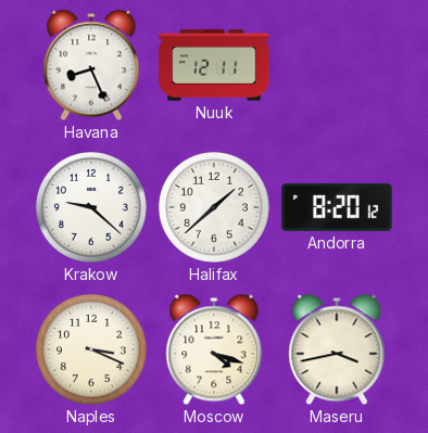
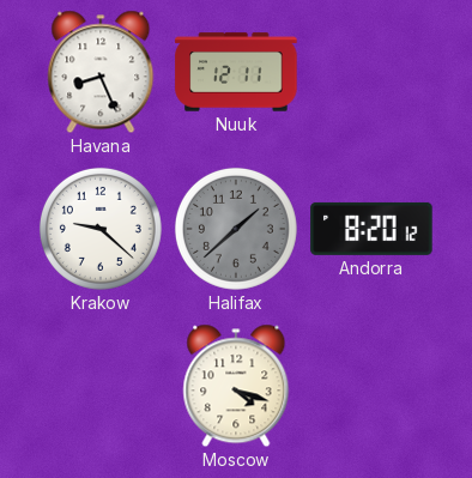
Halifax dial: white -> grey (236, 229)
Naples: 3:19 -> none (91, 349)
Maseru: 3:43 -> none (337, 349)
